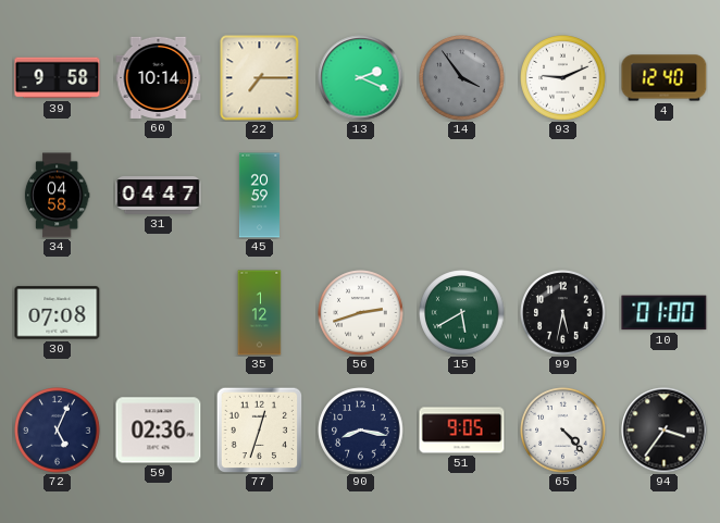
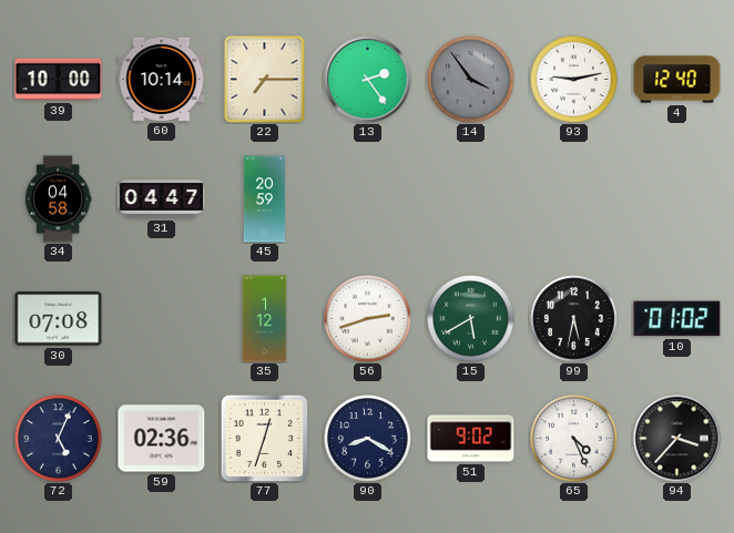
39: 9:58 -> 10:00 (59, 80)
13: 2:19 -> 2:24 (368, 80)
93: 9:11 -> 9:13 (574, 80)
10: 01:00 -> 01:02 (677, 319)
90: 8:17 -> 8:20 (368, 439)
51: 9:05 -> 9:02 (471, 439)
65: 4:23 -> 4:26 (574, 439)
94: 3:36 -> 3:37 (677, 439)
